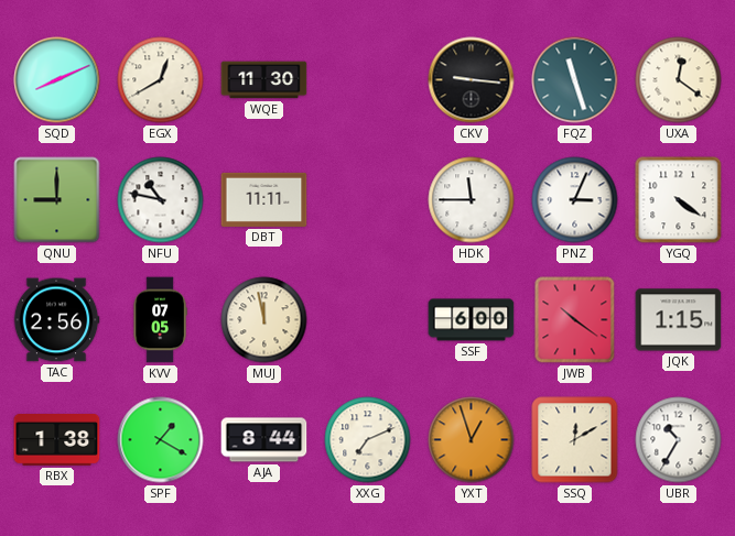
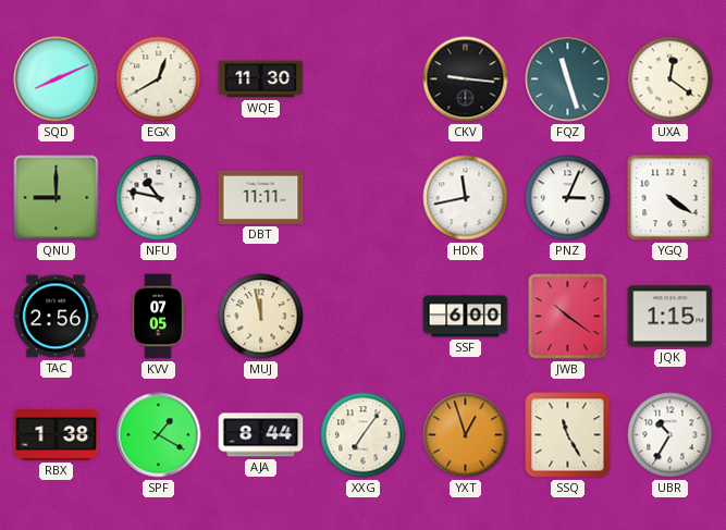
HDK: 11:45 -> 11:43 (466, 198)
XXG: 7:11 -> 7:06 (364, 435)
SSQ: 12:10 -> 11:25 (568, 435)
